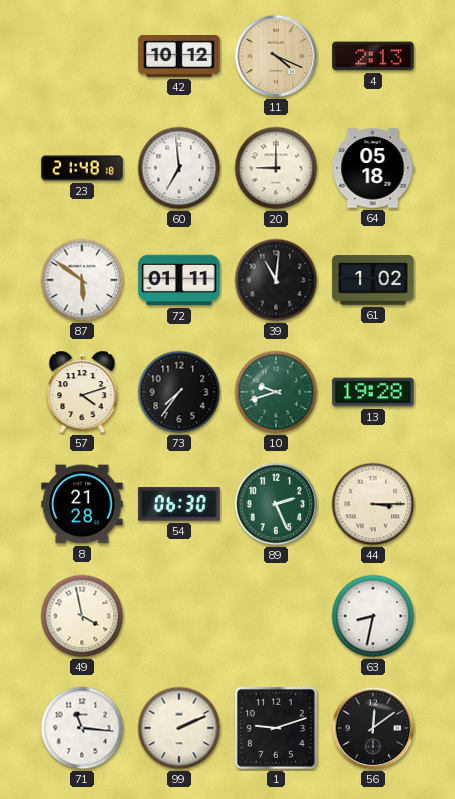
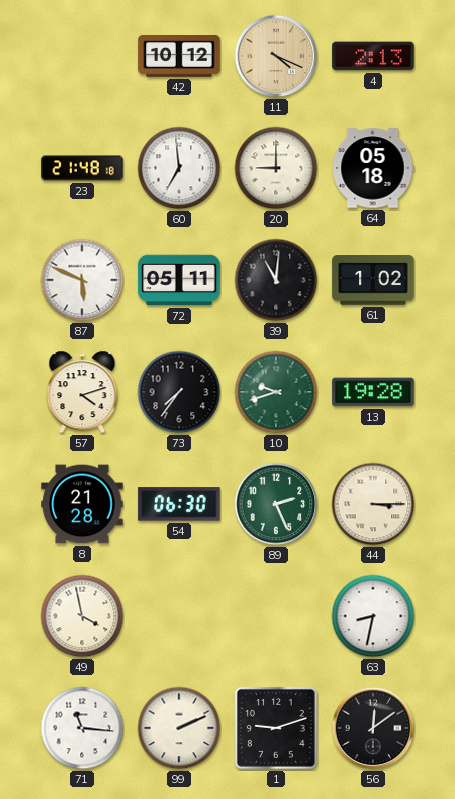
87: 5:51 -> 5:49 (82, 280)
72: 01:11 -> 05:11 (179, 280)
